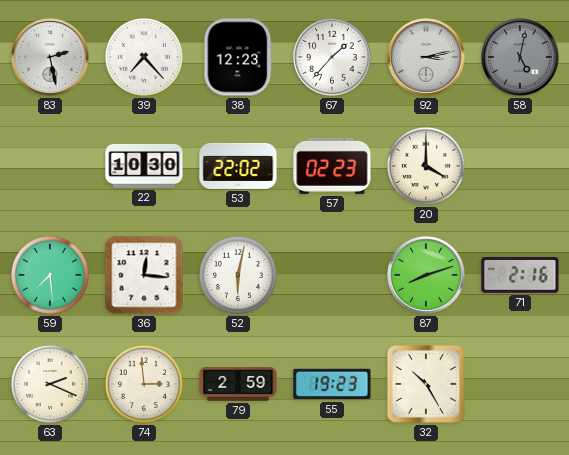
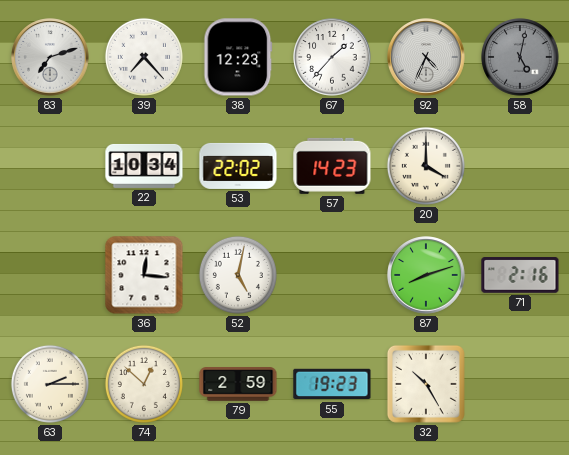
83: 2:28 -> 7:12 (50, 57)
92: 3:13 -> 4:34 (426, 57)
22: 10:30 -> 10:34 (144, 166)
57: 02:23 -> 14:23 (332, 166)
59: 7:29 -> none (50, 275)
52: 6:02 -> 5:02 (238, 275)
63: 2:19 -> 2:15 (50, 384)
74: 2:59 -> 12:52 (144, 384)
